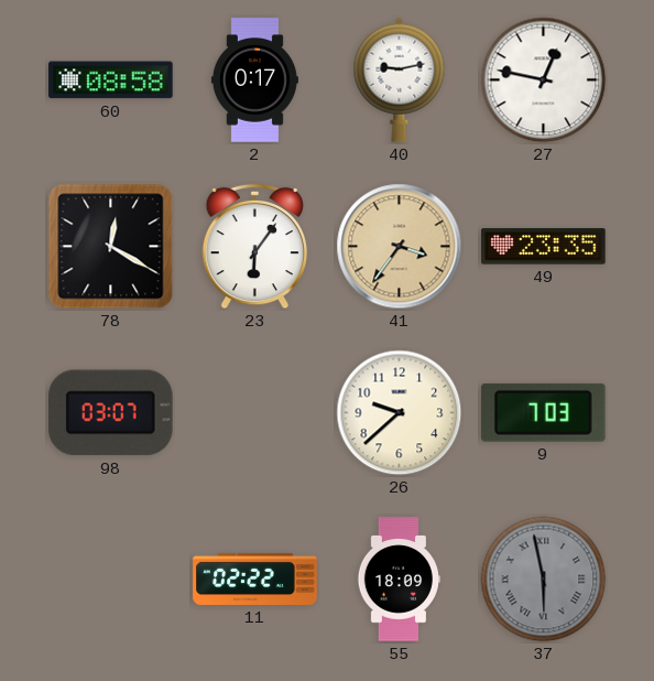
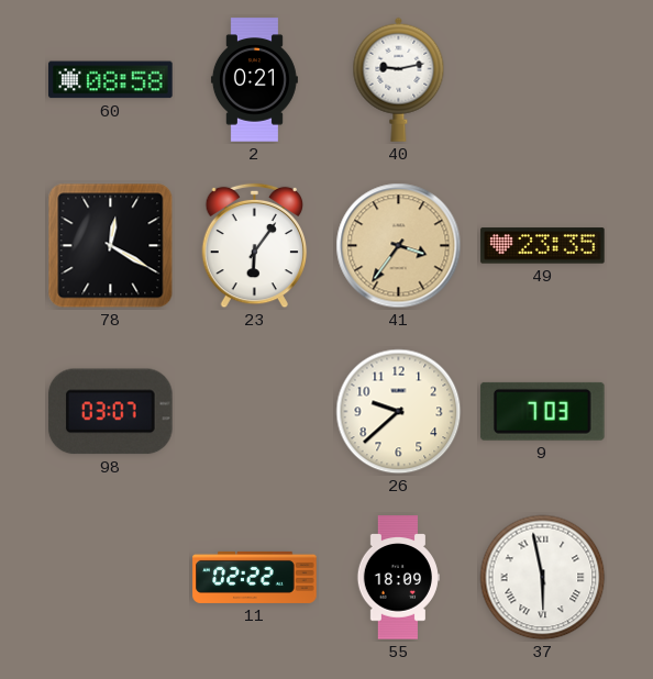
2: 0:17 -> 0:21 (254, 80)
27: 12:47 -> none (544, 80)
37 dial: grey -> white (543, 578)
